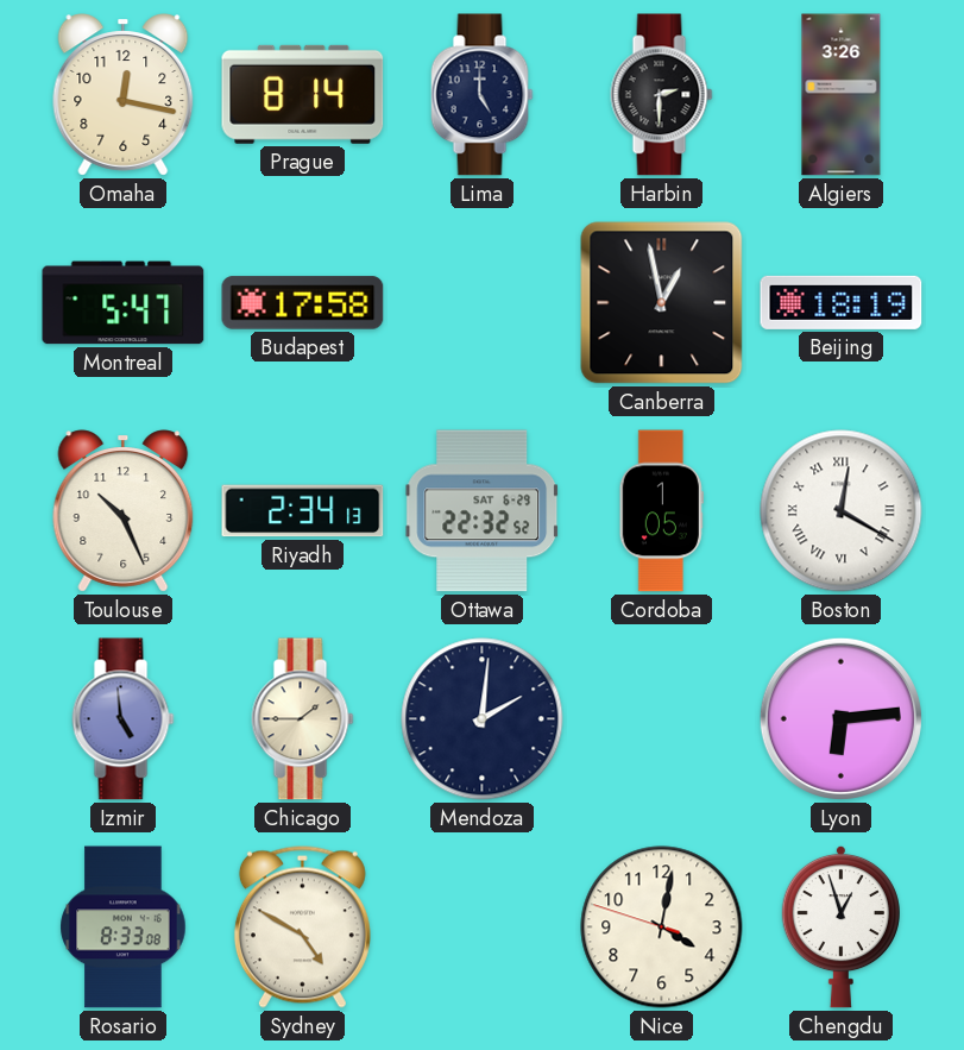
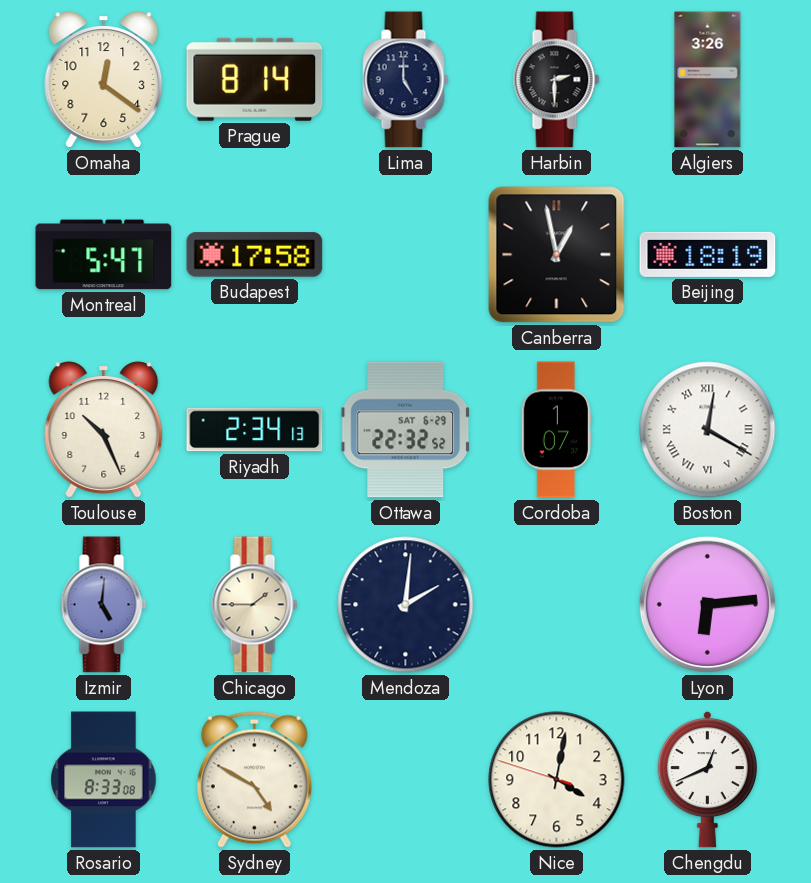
Omaha: 12:17 -> 12:21 (104, 80)
Cordoba: 1:05 -> 1:07 (556, 430)
Izmir: 4:59 -> 5:01 (104, 605)
Chengdu: 12:57 -> 12:41 (707, 779)
